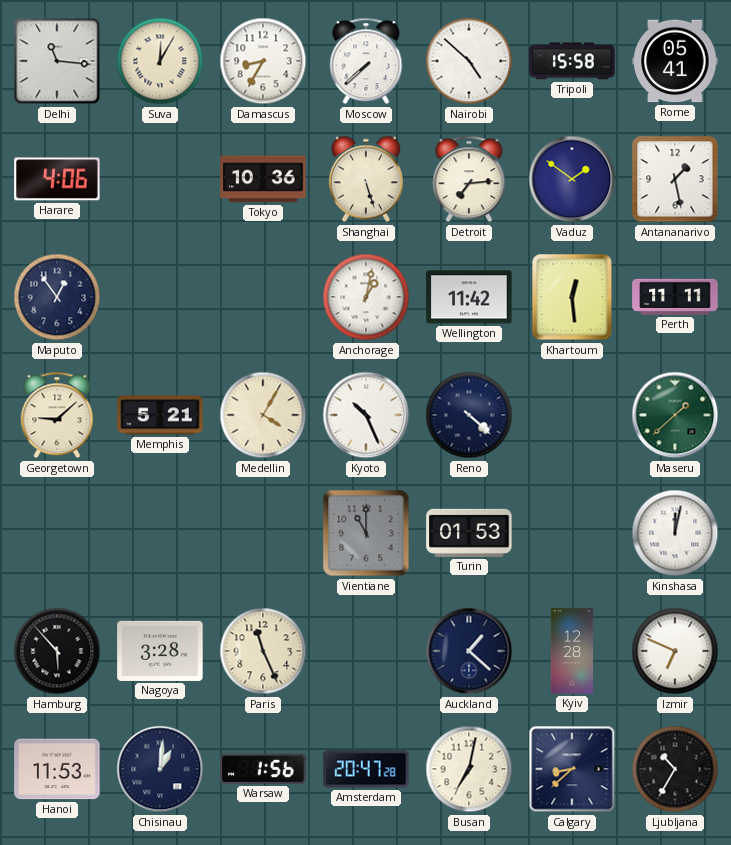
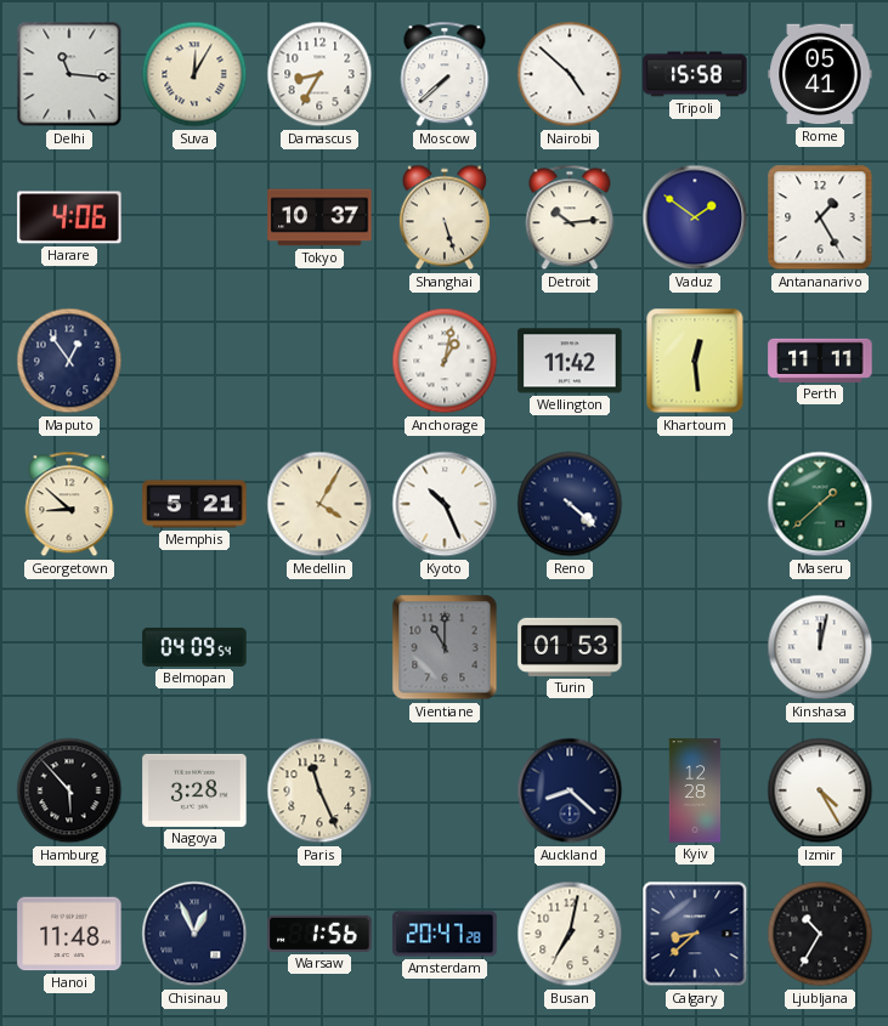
Tokyo: 10:36 -> 10:37 (319, 217)
Detroit: 7:14 -> 10:14 (570, 217)
Antananarivo: 1:28 -> 1:25 (820, 217)
Georgetown: 9:08 -> 8:52 (69, 504)
Belmopan: none -> 04:09 (194, 647)
Auckland: 1:22 -> 8:22 (570, 790)
Izmir: 6:49 -> 4:25 (820, 790)
Hanoi: 11:53 -> 11:48 (69, 934)
Chisinau: 1:01 -> 12:56 (194, 934)
